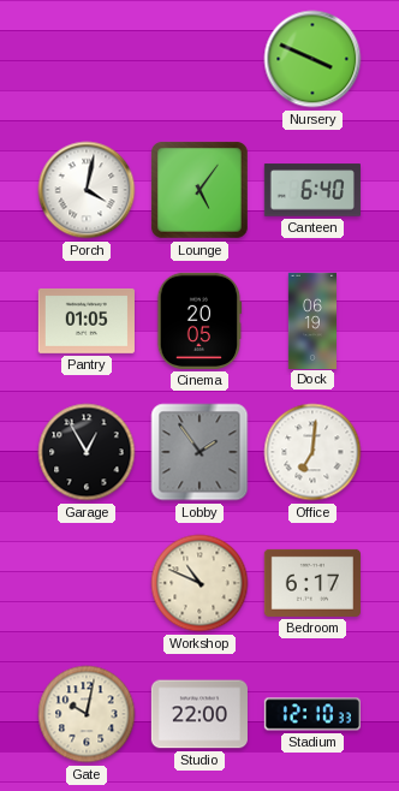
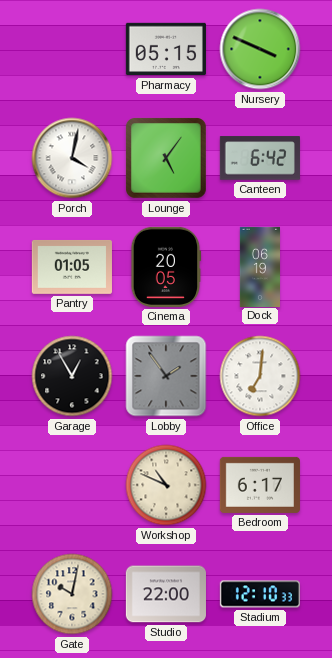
Pharmacy: none -> 05:15 (166, 49)
Canteen: 6:40 -> 6:42 (260, 158)
